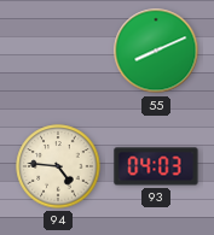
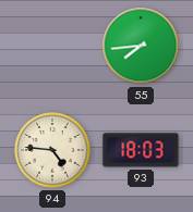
55: 8:11 -> 7:44 (141, 46)
93: 04:03 -> 18:03 (141, 150)
